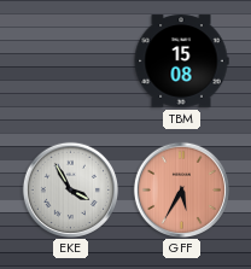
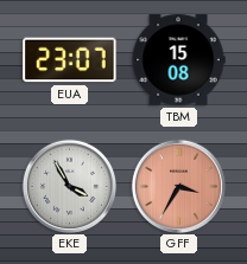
EUA: none -> 23:07 (70, 60)
GFF: 5:35 -> 3:35 (178, 186)
